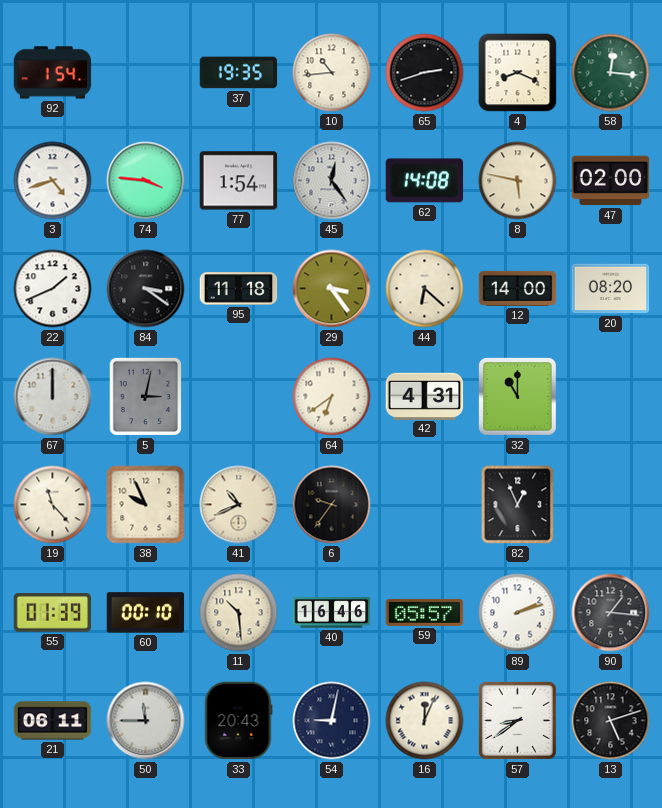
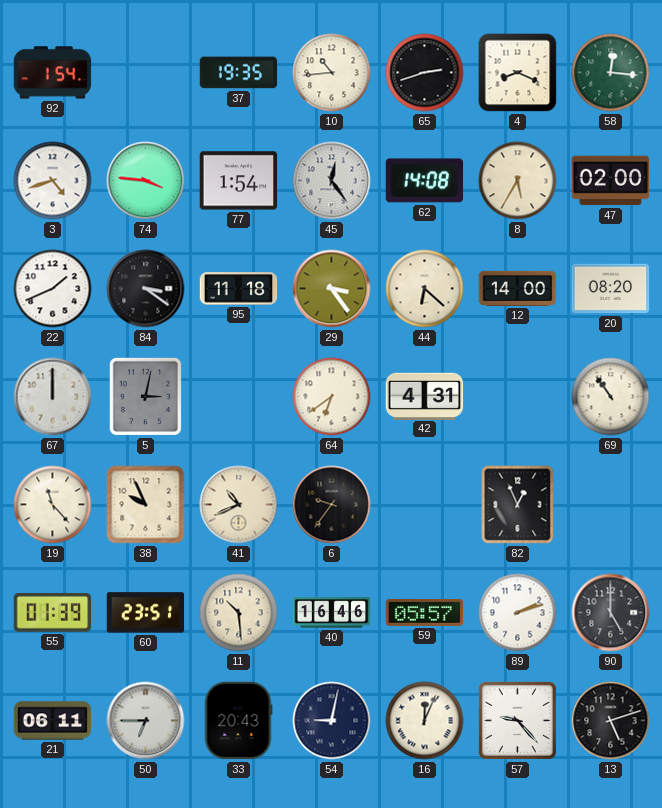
8: 5:47 -> 5:35 (518, 181)
32: 11:00 -> none (518, 397)
69: none -> 10:54 (611, 397)
60: 00:10 -> 23:51 (146, 613)
90: 1:16 -> 5:00 (611, 613)
50: 11:45 -> 6:45 (146, 721)
57: 8:39 -> 9:23 (517, 720)
